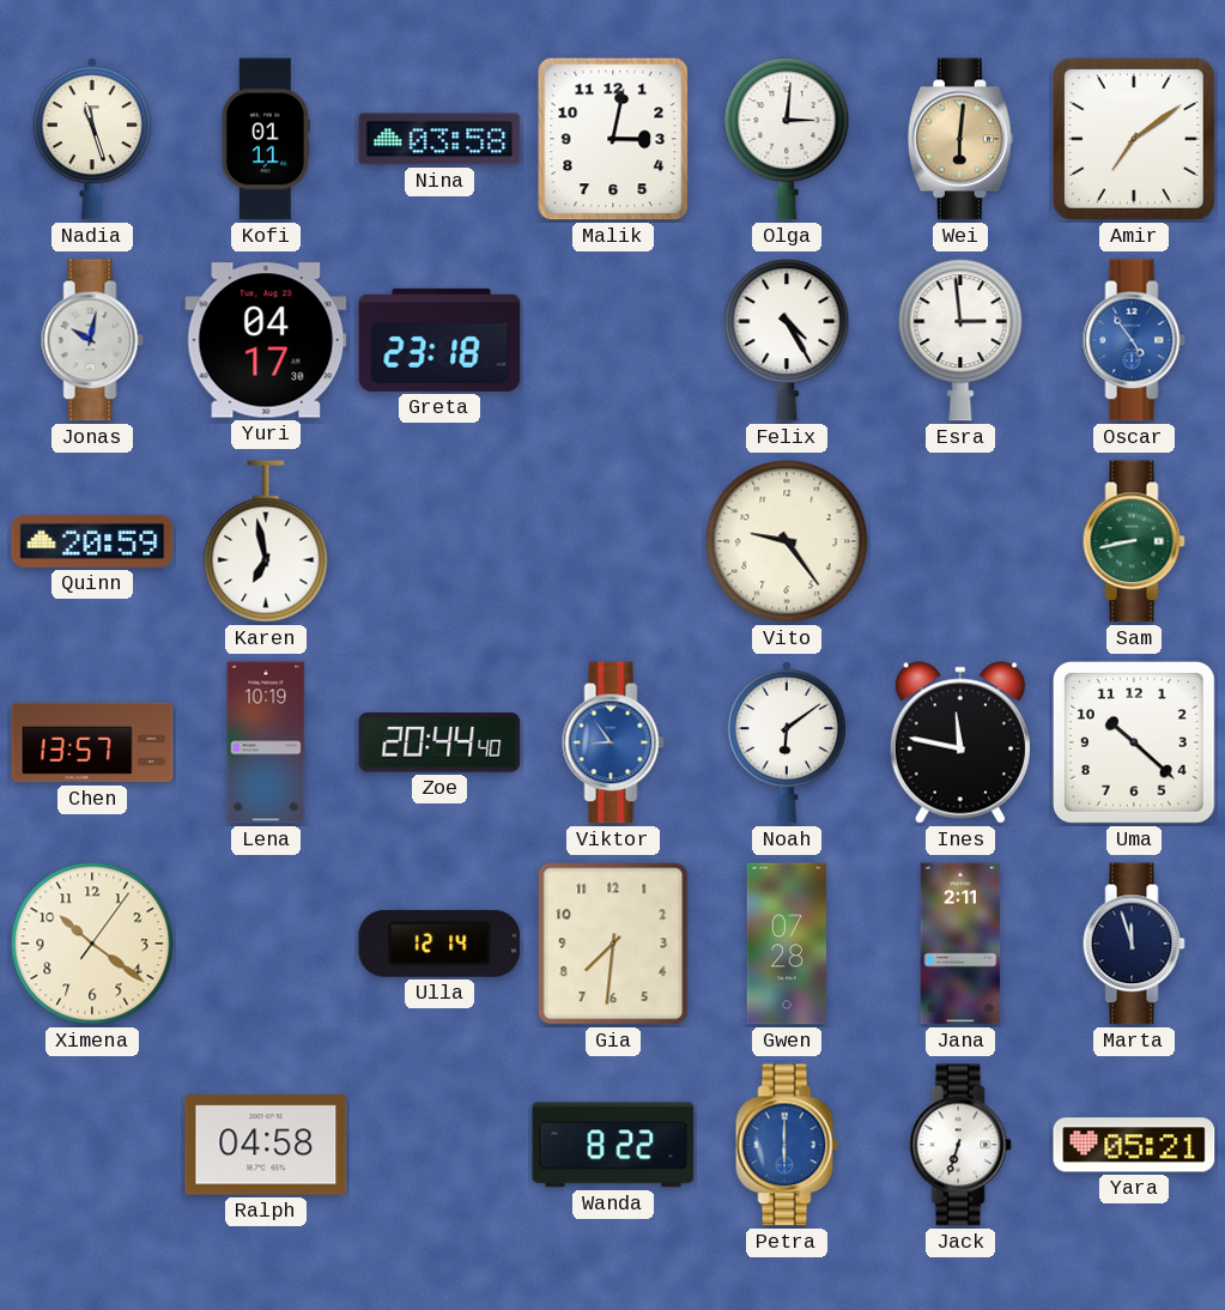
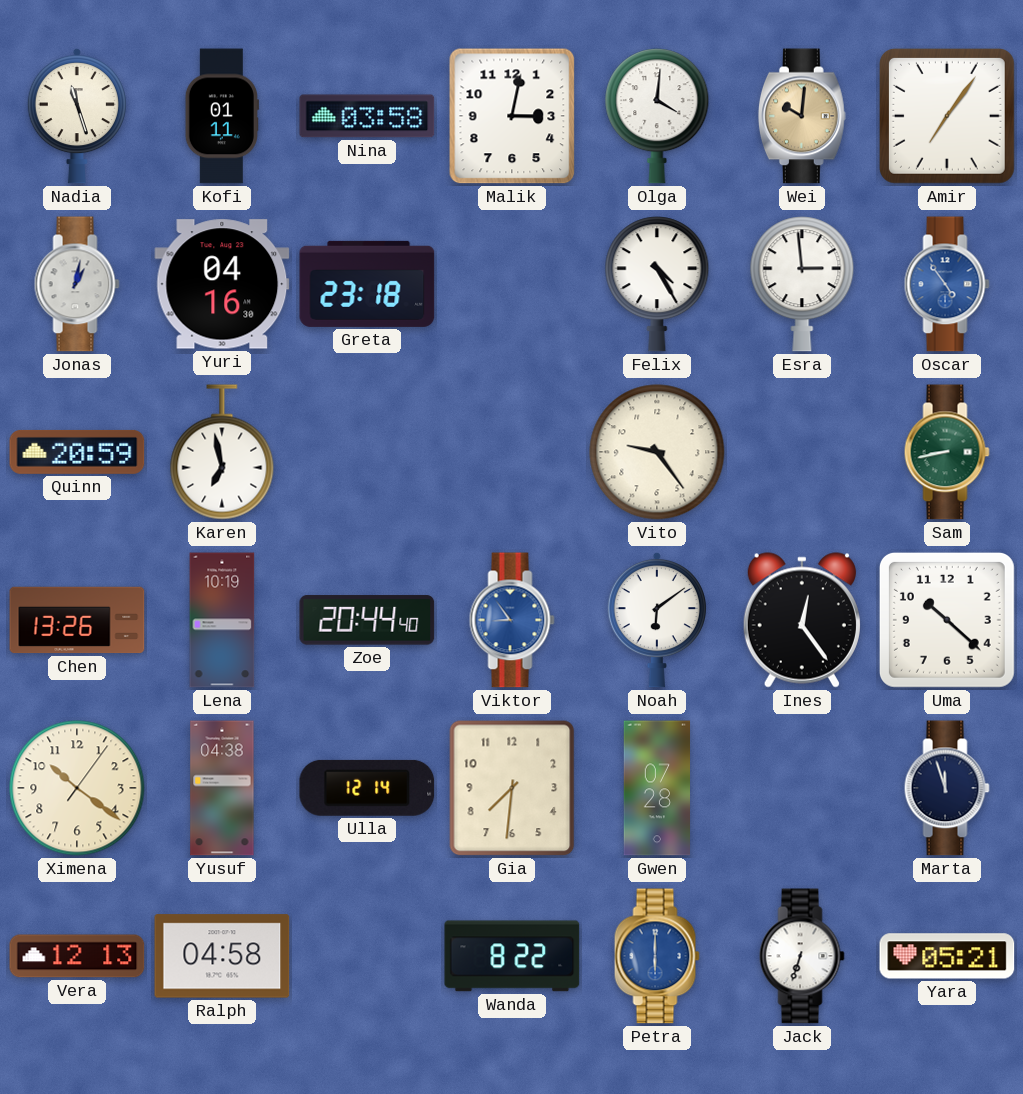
Olga: 3:01 -> 4:01 (657, 116)
Wei: 6:01 -> 10:01 (802, 116)
Amir: 7:09 -> 7:06 (947, 116)
Jonas: 10:02 -> 1:02 (77, 284)
Yuri: 04:17 -> 04:16 (222, 284)
Chen: 13:57 -> 13:26 (77, 620)
Ines: 11:47 -> 12:24 (802, 620)
Yusuf: none -> 04:38 (222, 788)
Jana: 2:11 -> none (960, 944)
Vera: none -> 12:13 (77, 956)
